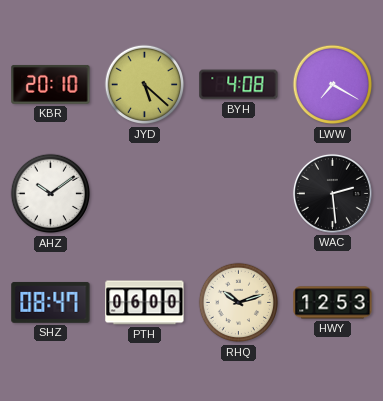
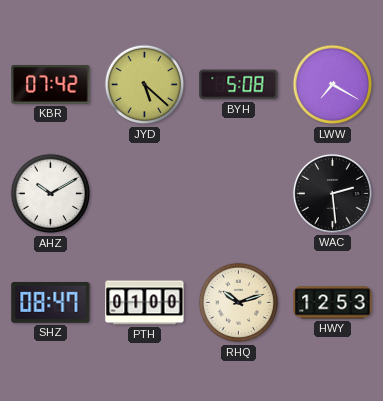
KBR: 20:10 -> 07:42 (51, 84)
BYH: 4:08 -> 5:08 (239, 85)
AHZ: 10:09 -> 10:10 (51, 194)
PTH: 06:00 -> 01:00 (145, 303)
